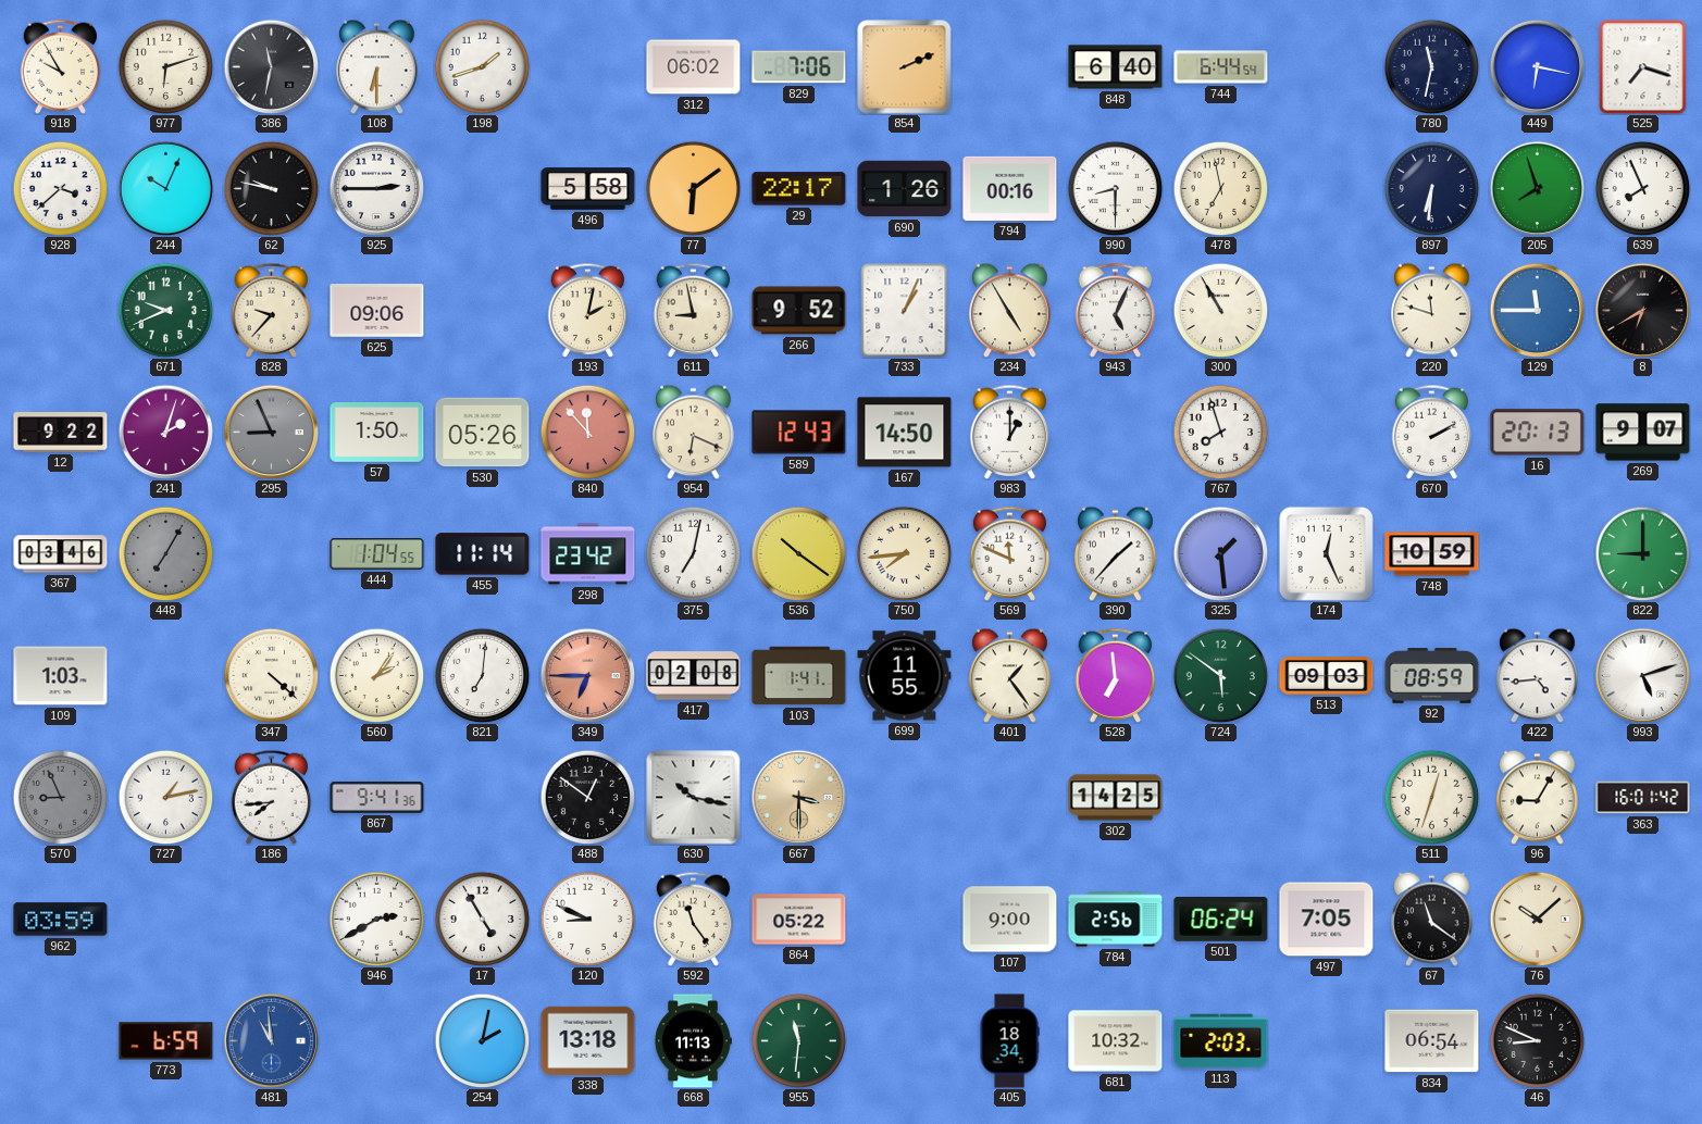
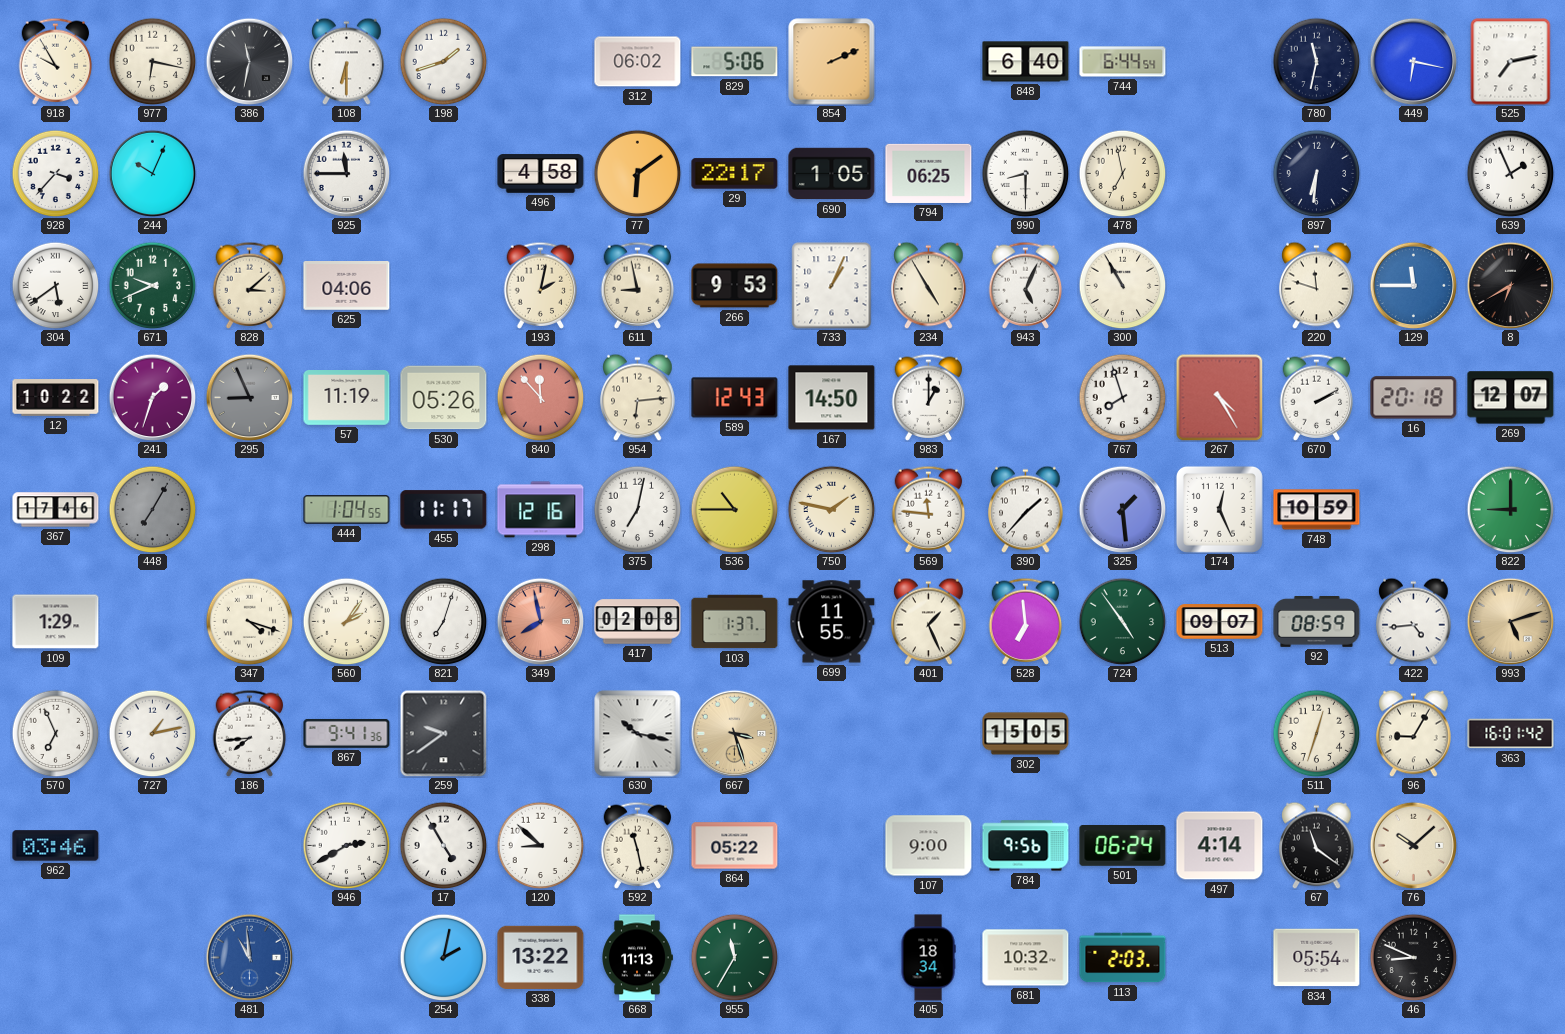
977: 6:12 -> 6:17 (152, 61)
829: 7:06 -> 5:06 (735, 62)
525: 7:18 -> 7:13 (1511, 62)
928: 3:38 -> 3:37 (55, 173)
62: 9:47 -> none (271, 188)
925: 2:45 -> 11:45 (346, 173)
496: 5:58 -> 4:58 (541, 174)
690: 1:26 -> 1:05 (832, 174)
794: 00:16 -> 06:25 (929, 173)
205: 7:57 -> none (1537, 188)
639: 7:56 -> 1:56 (1510, 173)
304: none -> 5:39 (55, 285)
828: 9:37 -> 3:08 (250, 285)
625: 09:06 -> 04:06 (347, 286)
266: 9:52 -> 9:53 (735, 286)
12: 9:22 -> 10:22 (56, 398)
241: 2:03 -> 1:33 (152, 397)
57: 1:50 -> 11:19 (347, 398)
954: 6:19 -> 6:14 (638, 397)
267: none -> 4:25 (1219, 397)
16: 20:13 -> 20:18 (1414, 398)
269: 9:07 -> 12:07 (1511, 398)
367: 03:46 -> 17:46 (56, 510)
455: 11:14 -> 11:17 (444, 510)
298: 23:42 -> 12:16 (541, 510)
536: 10:21 -> 10:45 (734, 509)
750: 7:44 -> 1:47 (831, 509)
569: 11:49 -> 11:46 (929, 509)
109: 1:03 -> 1:29 (56, 622)
347: 4:22 -> 4:18 (249, 621)
821: 7:01 -> 7:03 (443, 621)
349: 6:45 -> 7:58 (540, 621)
103: 1:41 -> 1:37 (735, 622)
401: 1:24 -> 1:26 (929, 621)
724: 5:51 -> 4:54 (1122, 621)
513: 09:03 -> 09:07 (1220, 622)
993 dial: white -> champagne (1510, 621)
570: 8:56 -> 6:56 (55, 733)
570 dial: grey -> white (55, 733)
259: none -> 9:39 (443, 733)
488: 12:51 -> none (587, 797)
667: 3:30 -> 3:27 (734, 733)
302: 14:25 -> 15:05 (1026, 734)
962: 03:59 -> 03:46 (56, 846)
120: 8:49 -> 8:52 (540, 845)
592: 11:24 -> 11:28 (638, 845)
784: 2:56 -> 9:56 (1026, 846)
497: 7:05 -> 4:14 (1220, 846)
773: 6:59 -> none (166, 1041)
338: 13:18 -> 13:22 (541, 957)
955: 11:31 -> 11:35 (734, 957)
834: 06:54 -> 05:54 (1317, 958)
